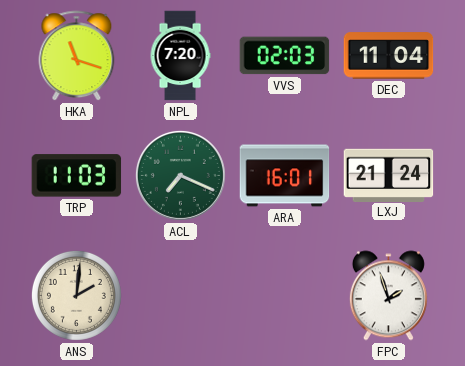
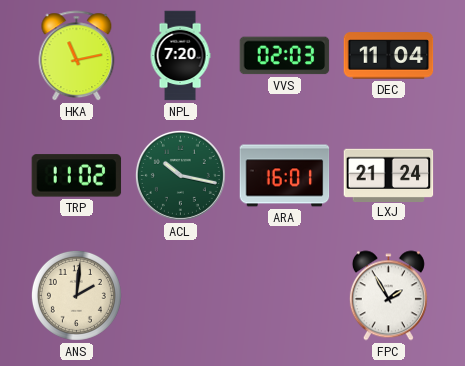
HKA: 11:18 -> 11:13 (77, 56)
TRP: 11:03 -> 11:02 (77, 176)
ACL: 7:19 -> 10:17 (180, 175)
FPC: 1:57 -> 1:55 (388, 296)
